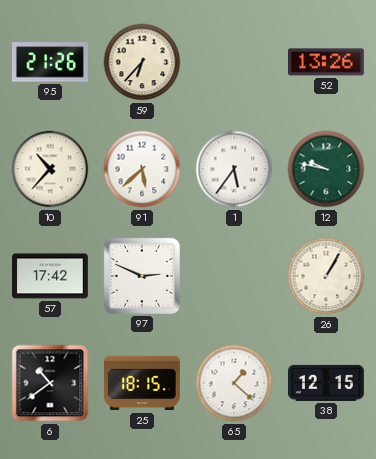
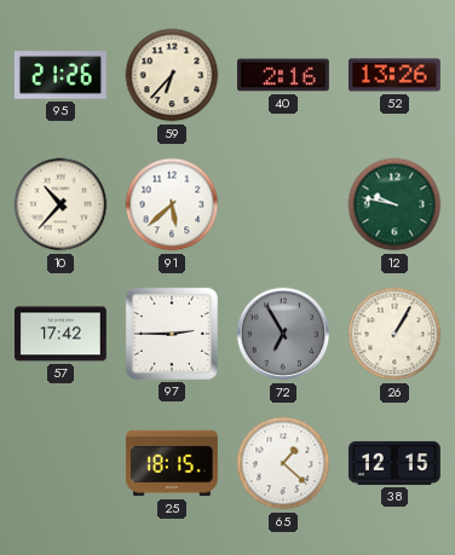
40: none -> 2:16 (283, 75)
1: 5:36 -> none (234, 169)
97: 2:49 -> 2:45 (172, 334)
72: none -> 6:55 (283, 334)
6: 10:39 -> none (50, 383)
